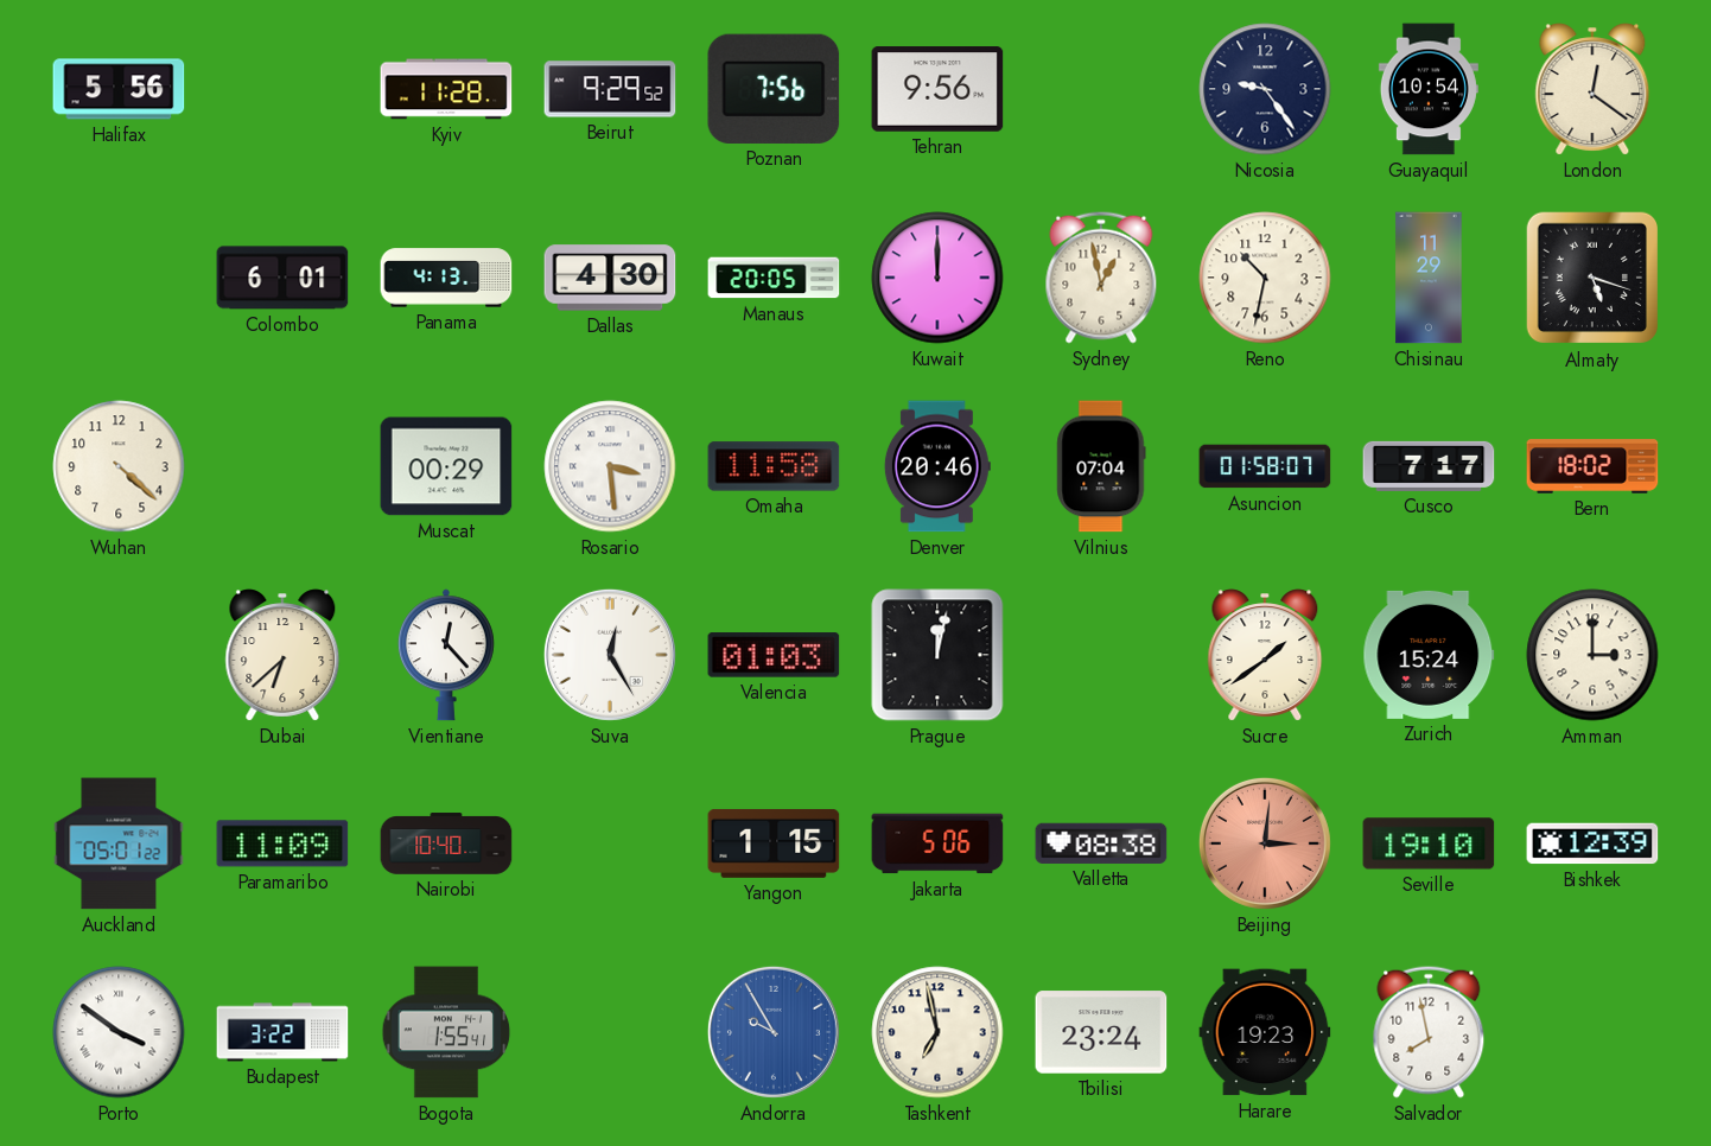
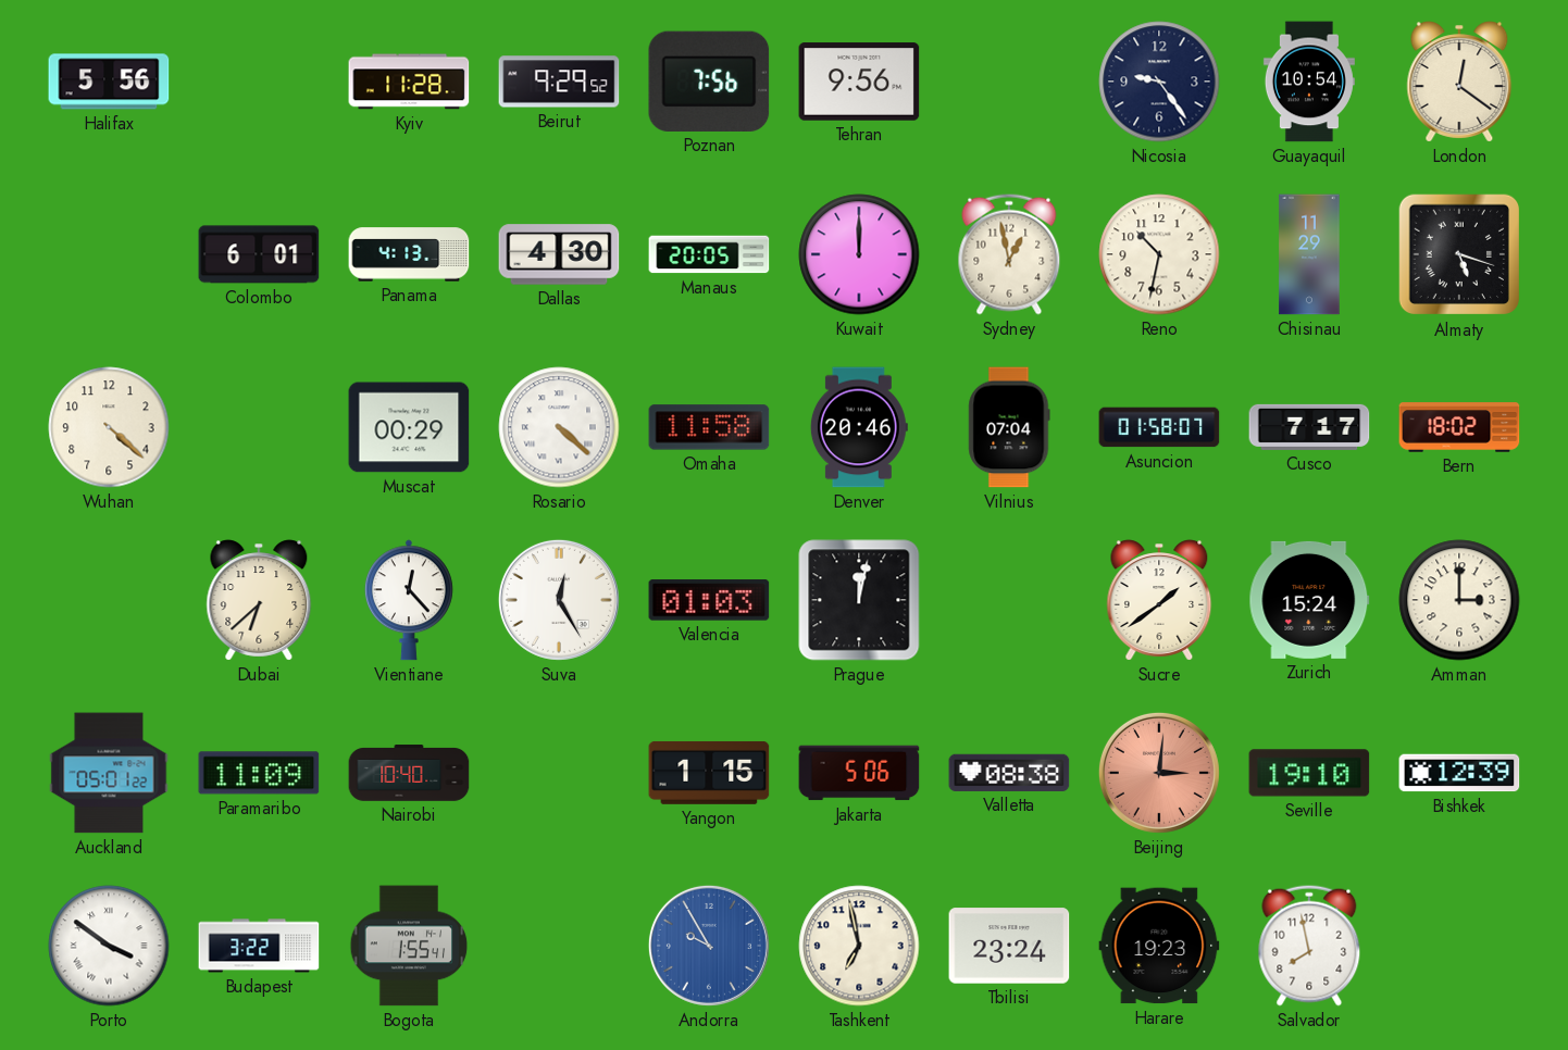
Rosario: 3:29 -> 4:22 (559, 427)
